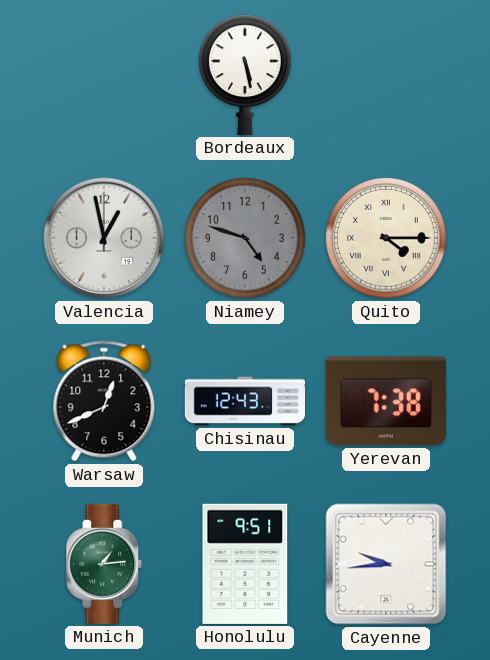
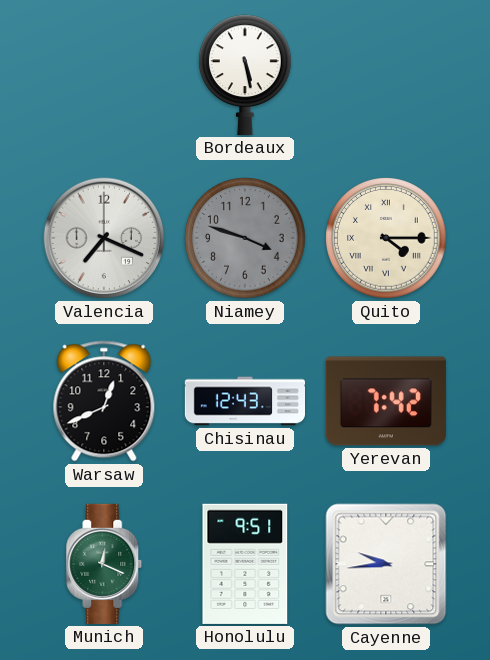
Valencia: 12:58 -> 7:19 (104, 238)
Niamey: 4:48 -> 3:48 (245, 238)
Yerevan: 7:38 -> 7:42 (386, 401)
Munich: 1:14 -> 12:19 (104, 564)
